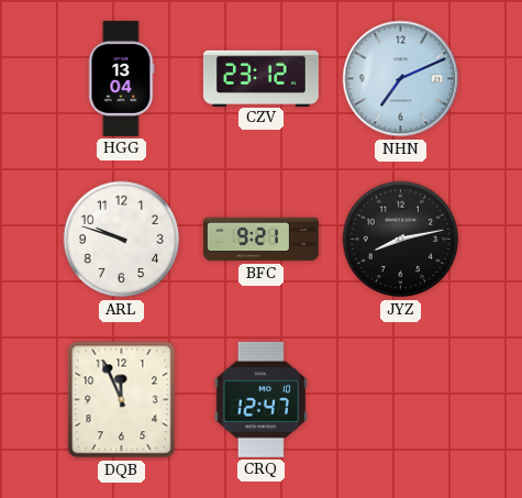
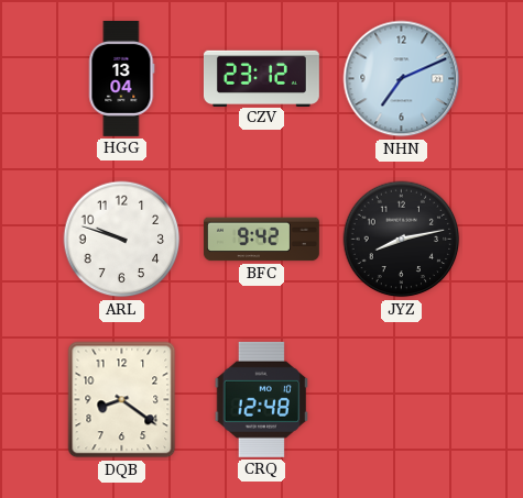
BFC: 9:21 -> 9:42 (261, 240)
DQB: 11:56 -> 8:21 (122, 400)
CRQ: 12:47 -> 12:48 (261, 399)
